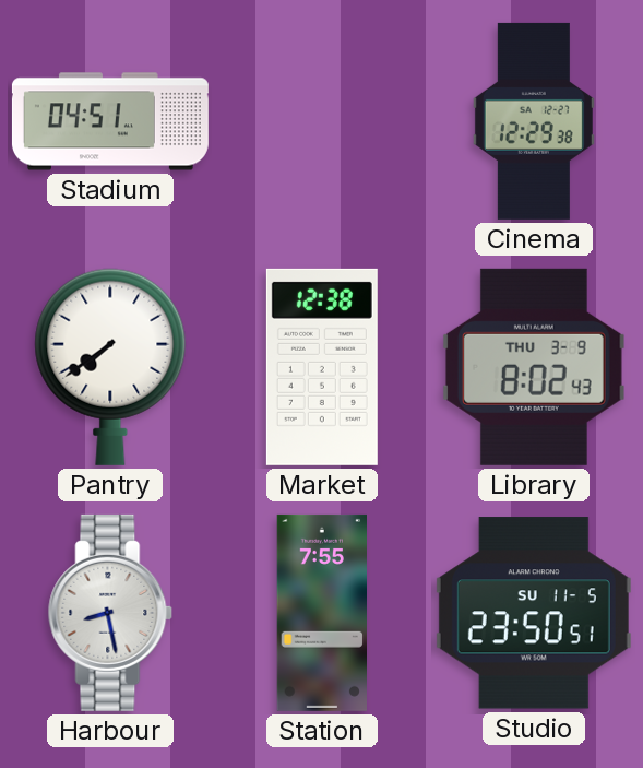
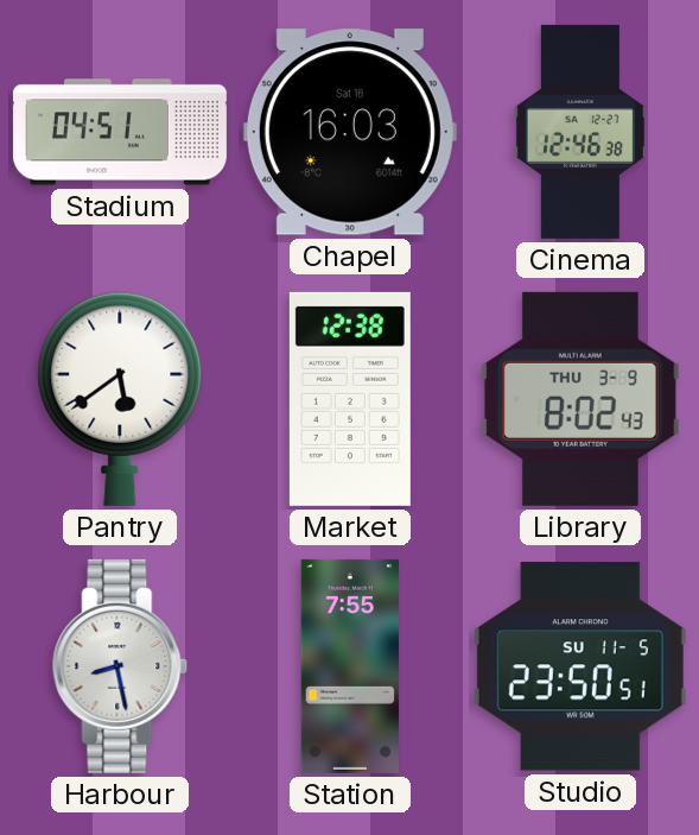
Chapel: none -> 16:03 (350, 132)
Cinema: 12:29 -> 12:46 (580, 132)
Pantry: 7:39 -> 5:39 (120, 399)
